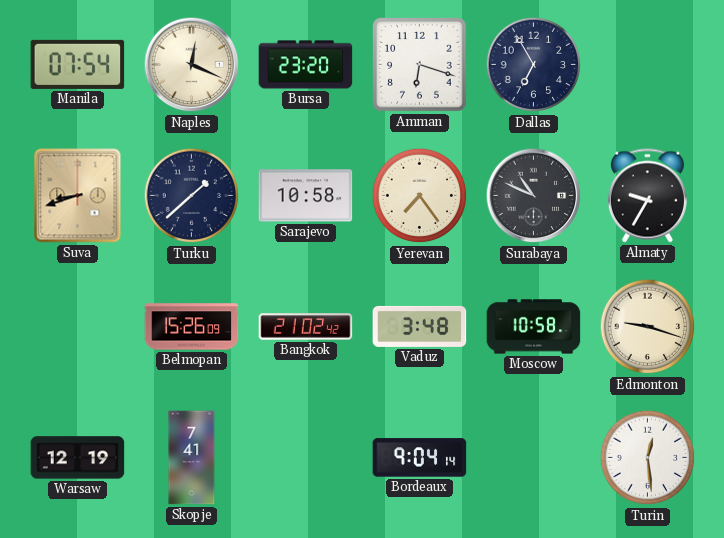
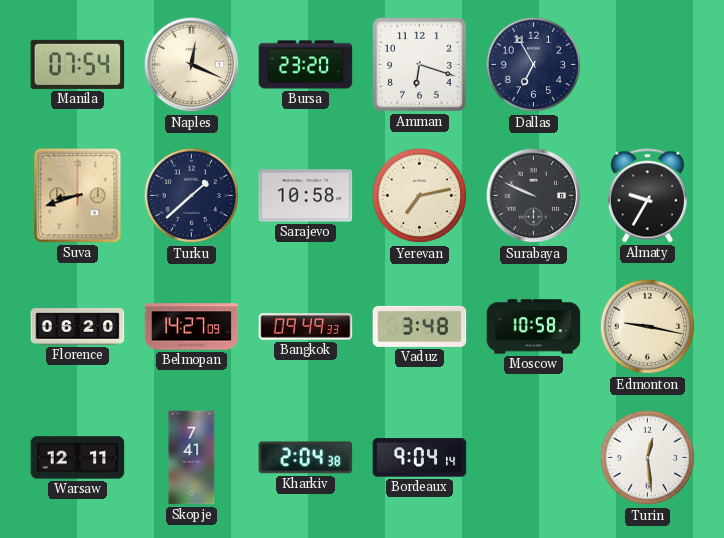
Yerevan: 7:24 -> 7:13 (420, 196)
Surabaya: 10:49 -> 9:49 (534, 196)
Florence: none -> 06:20 (78, 327)
Belmopan: 15:26 -> 14:27 (192, 327)
Bangkok: 21:02 -> 09:49 (306, 327)
Edmonton: 9:18 -> 9:17 (648, 327)
Warsaw: 12:19 -> 12:11 (78, 458)
Kharkiv: none -> 2:04 (306, 458)
